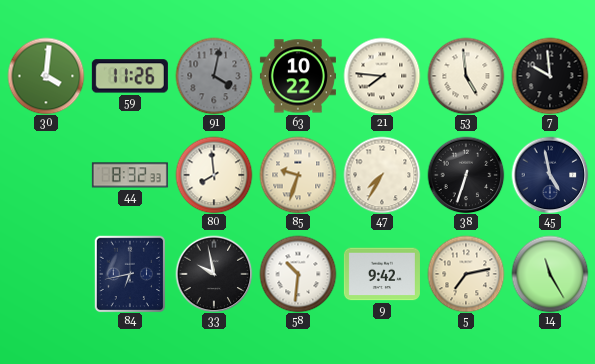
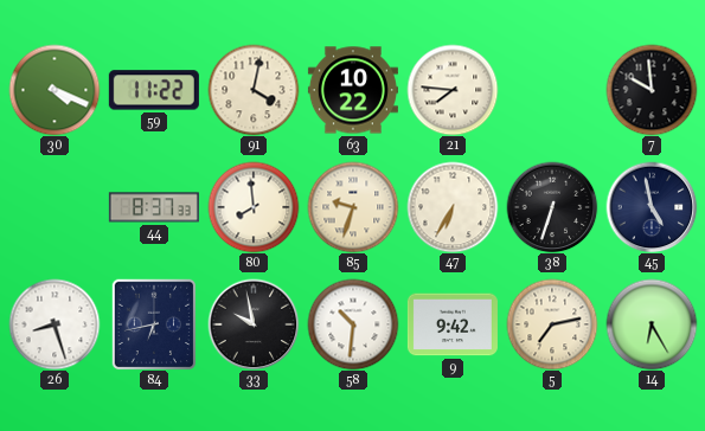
30: 4:01 -> 4:19 (55, 90)
59: 11:26 -> 11:22 (154, 90)
91 dial: grey -> cream (254, 90)
53: 4:59 -> none (466, 76)
44: 8:32 -> 8:37 (154, 207)
47: 7:35 -> 6:35 (453, 207)
26: none -> 8:27 (55, 324)
14: 11:25 -> 6:25 (652, 324)
